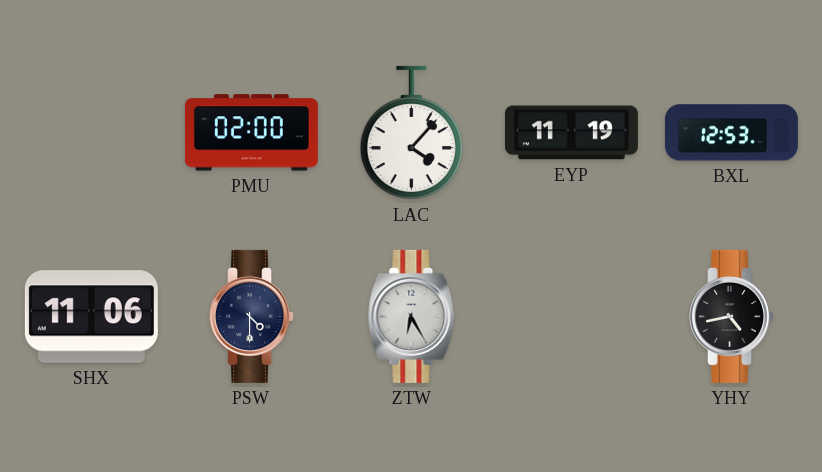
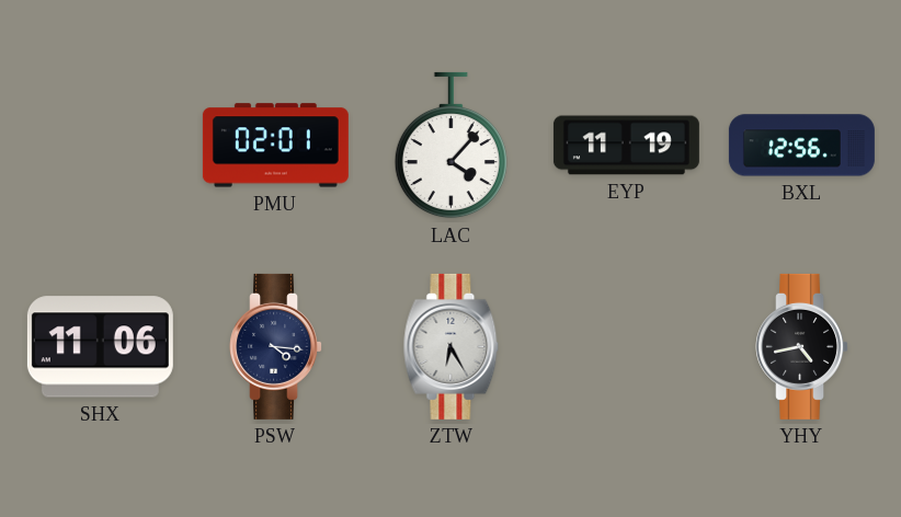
PMU: 02:00 -> 02:01 (275, 146)
BXL: 12:53 -> 12:56 (801, 146)
PSW: 4:30 -> 4:16 (276, 346)
